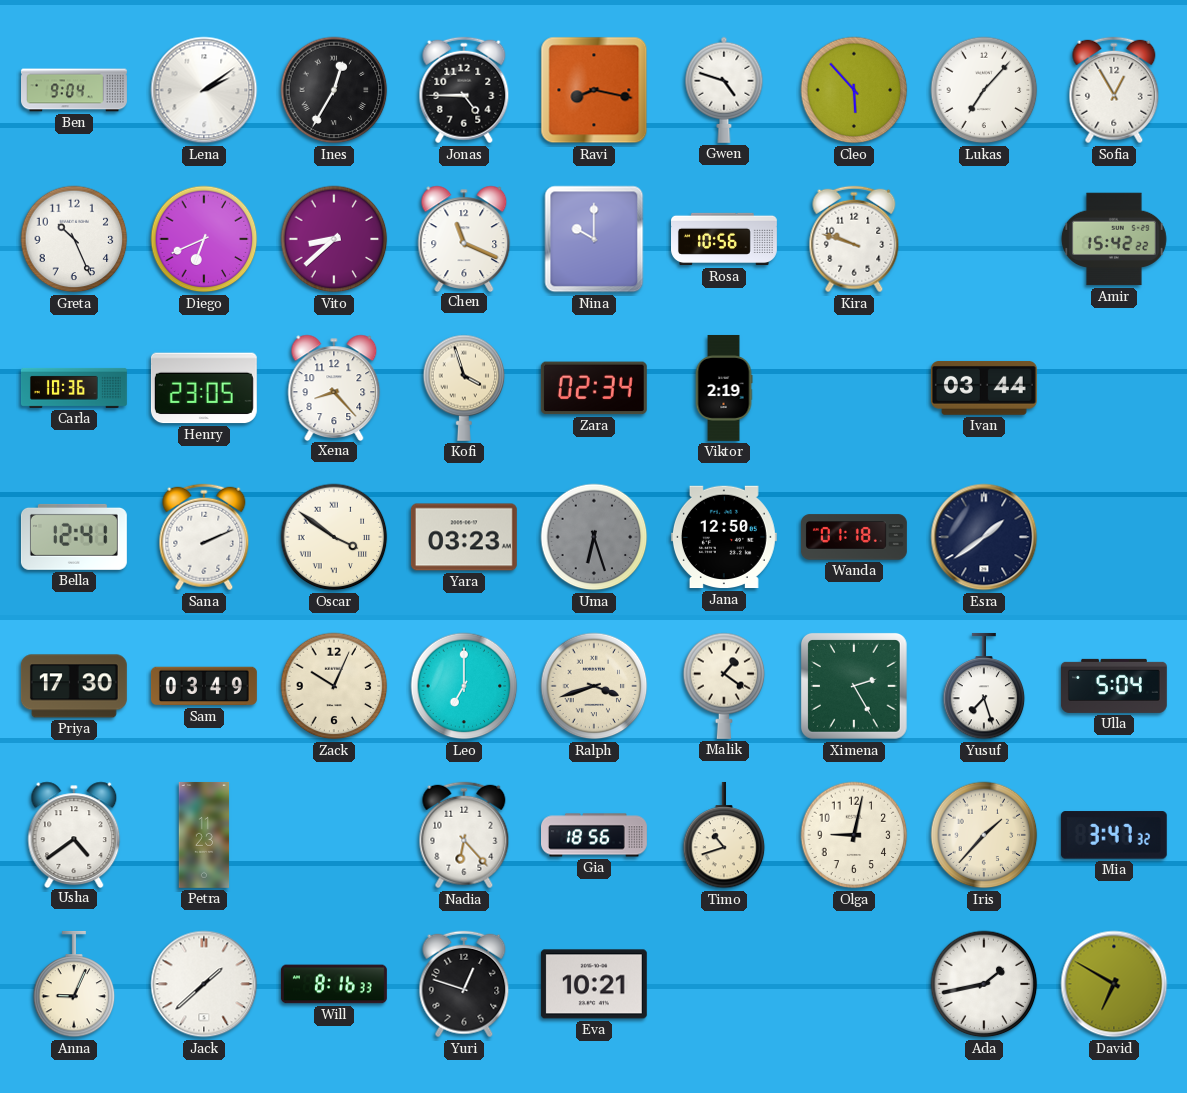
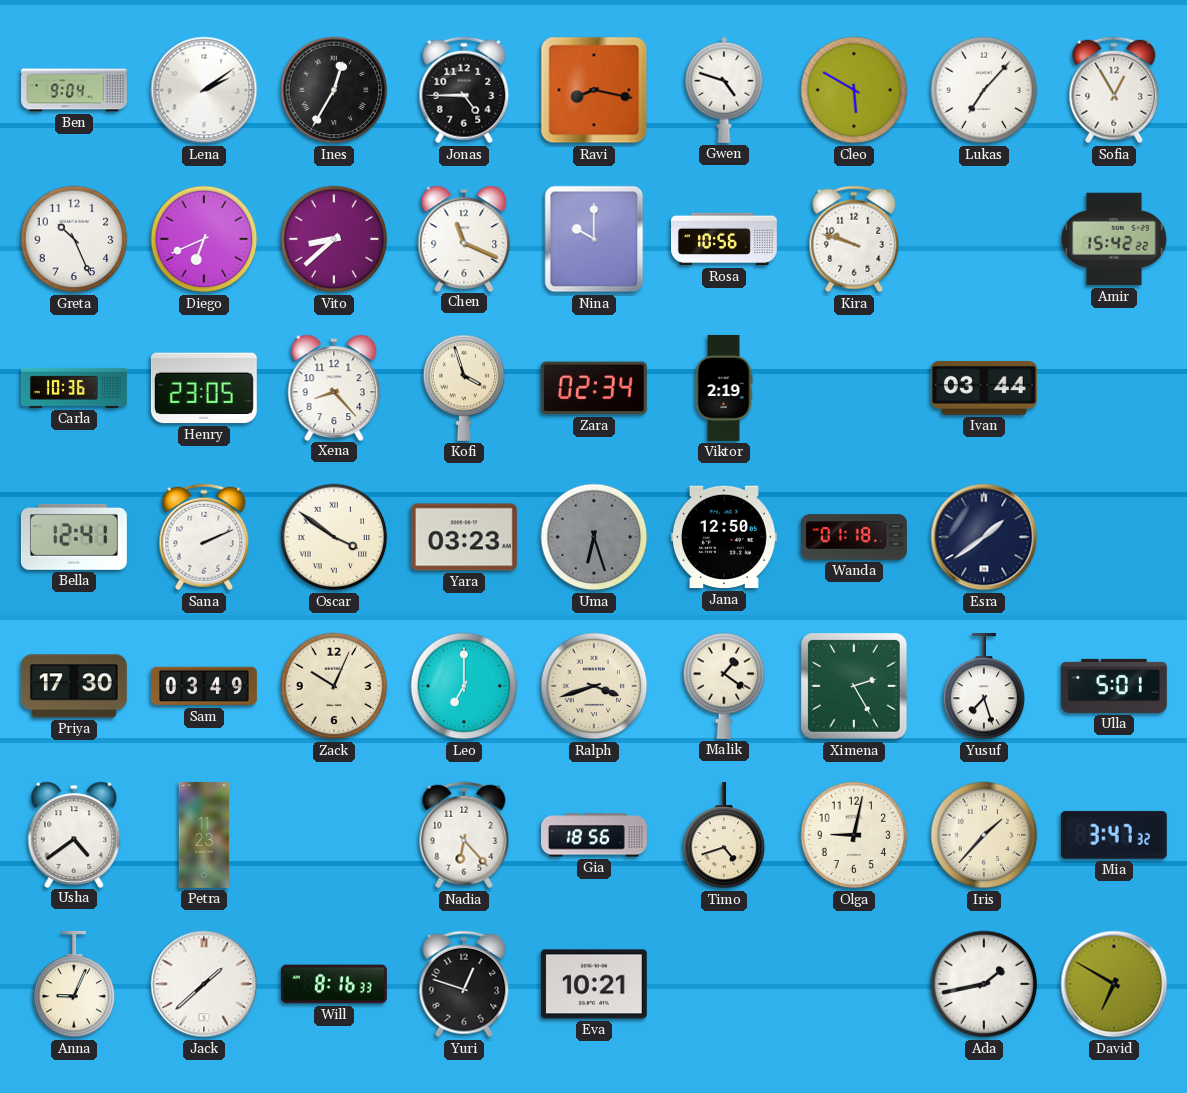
Cleo: 5:53 -> 5:50 (854, 90)
Ulla: 5:04 -> 5:01 (1114, 686)
Timo: 10:42 -> 4:42 (724, 835)
